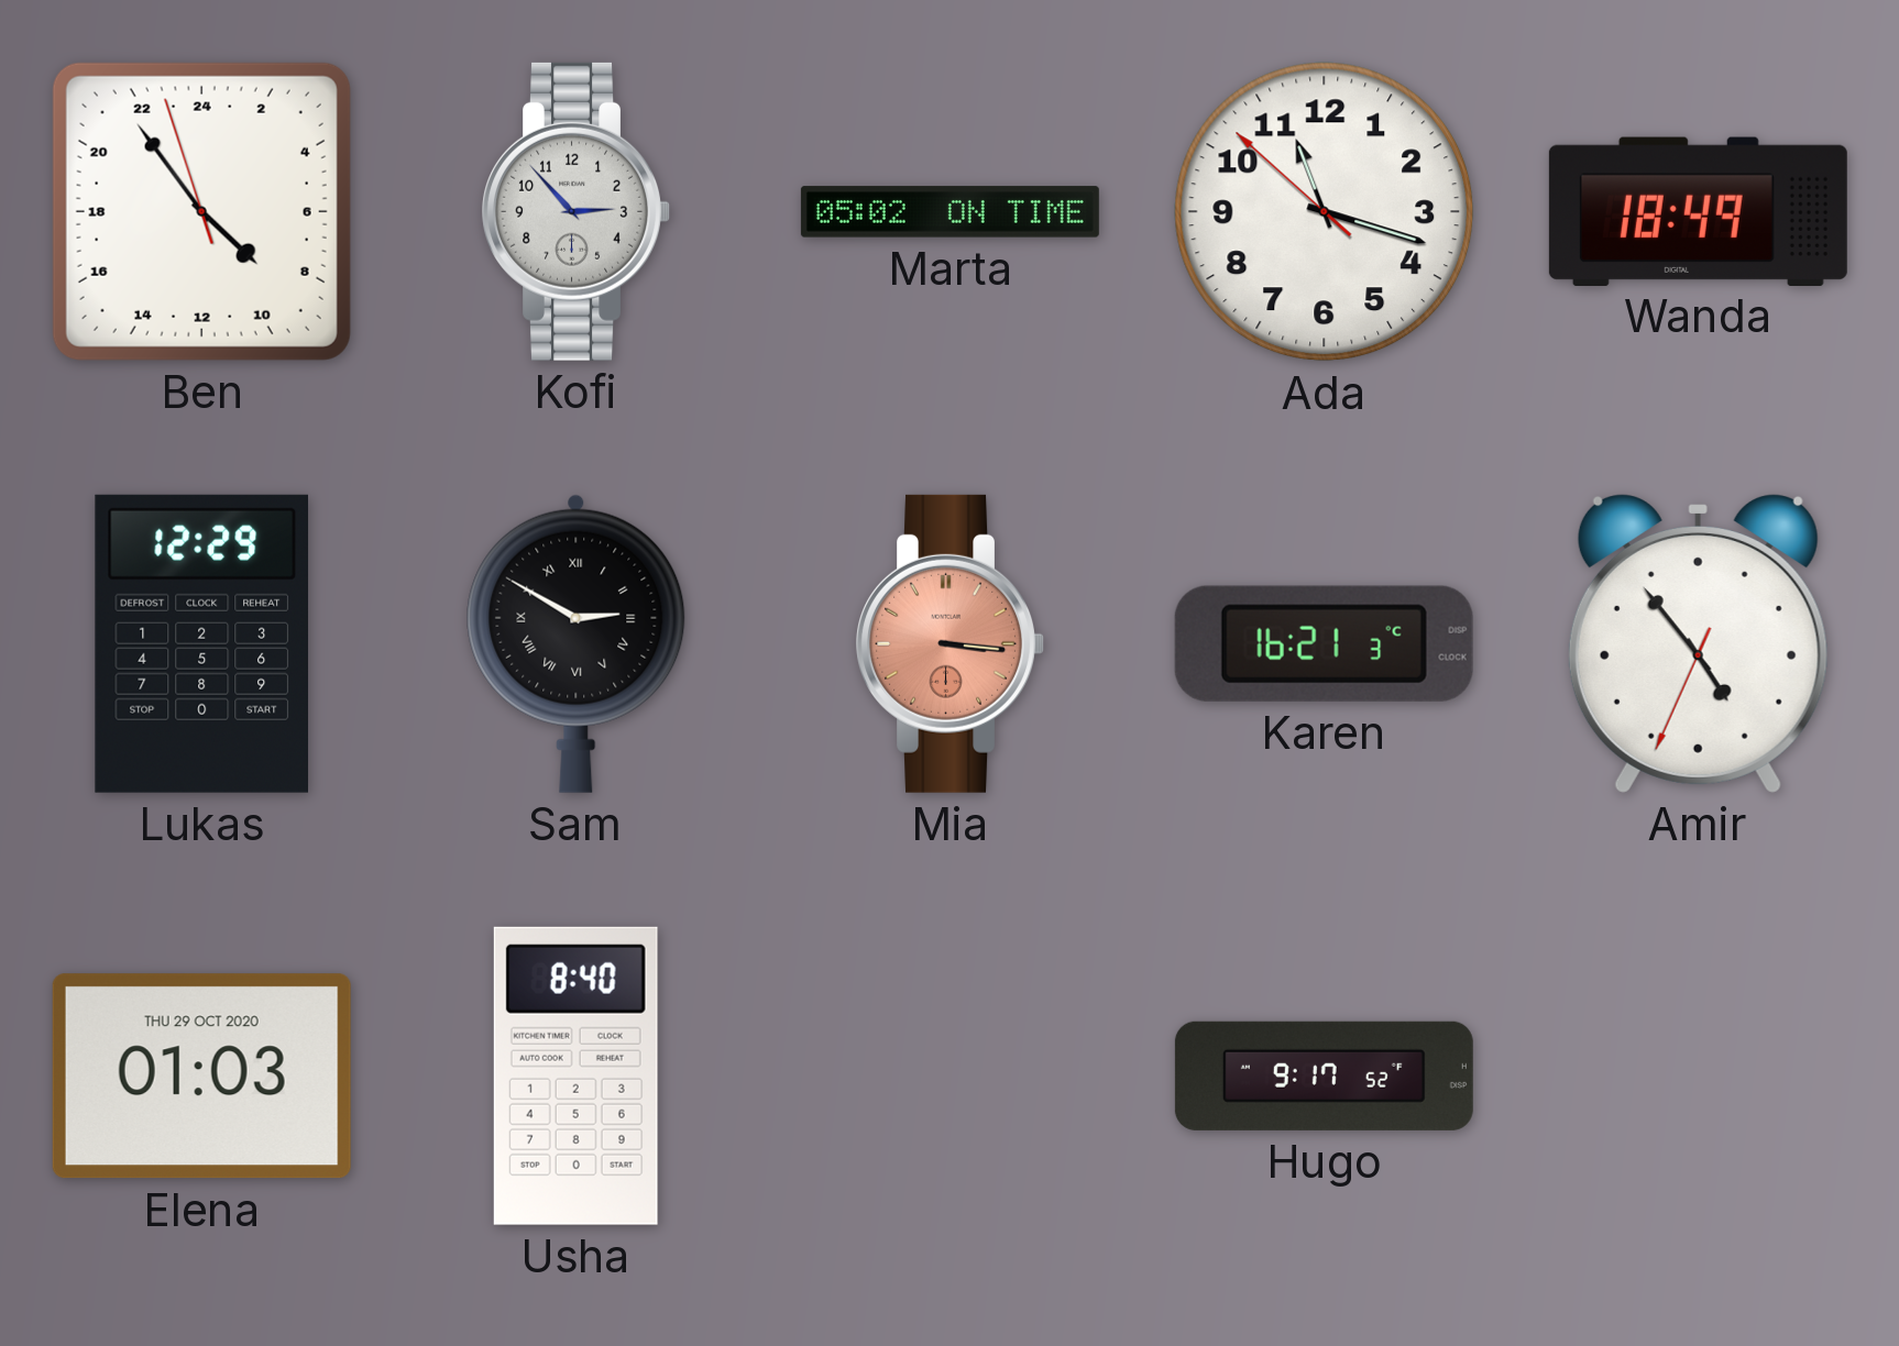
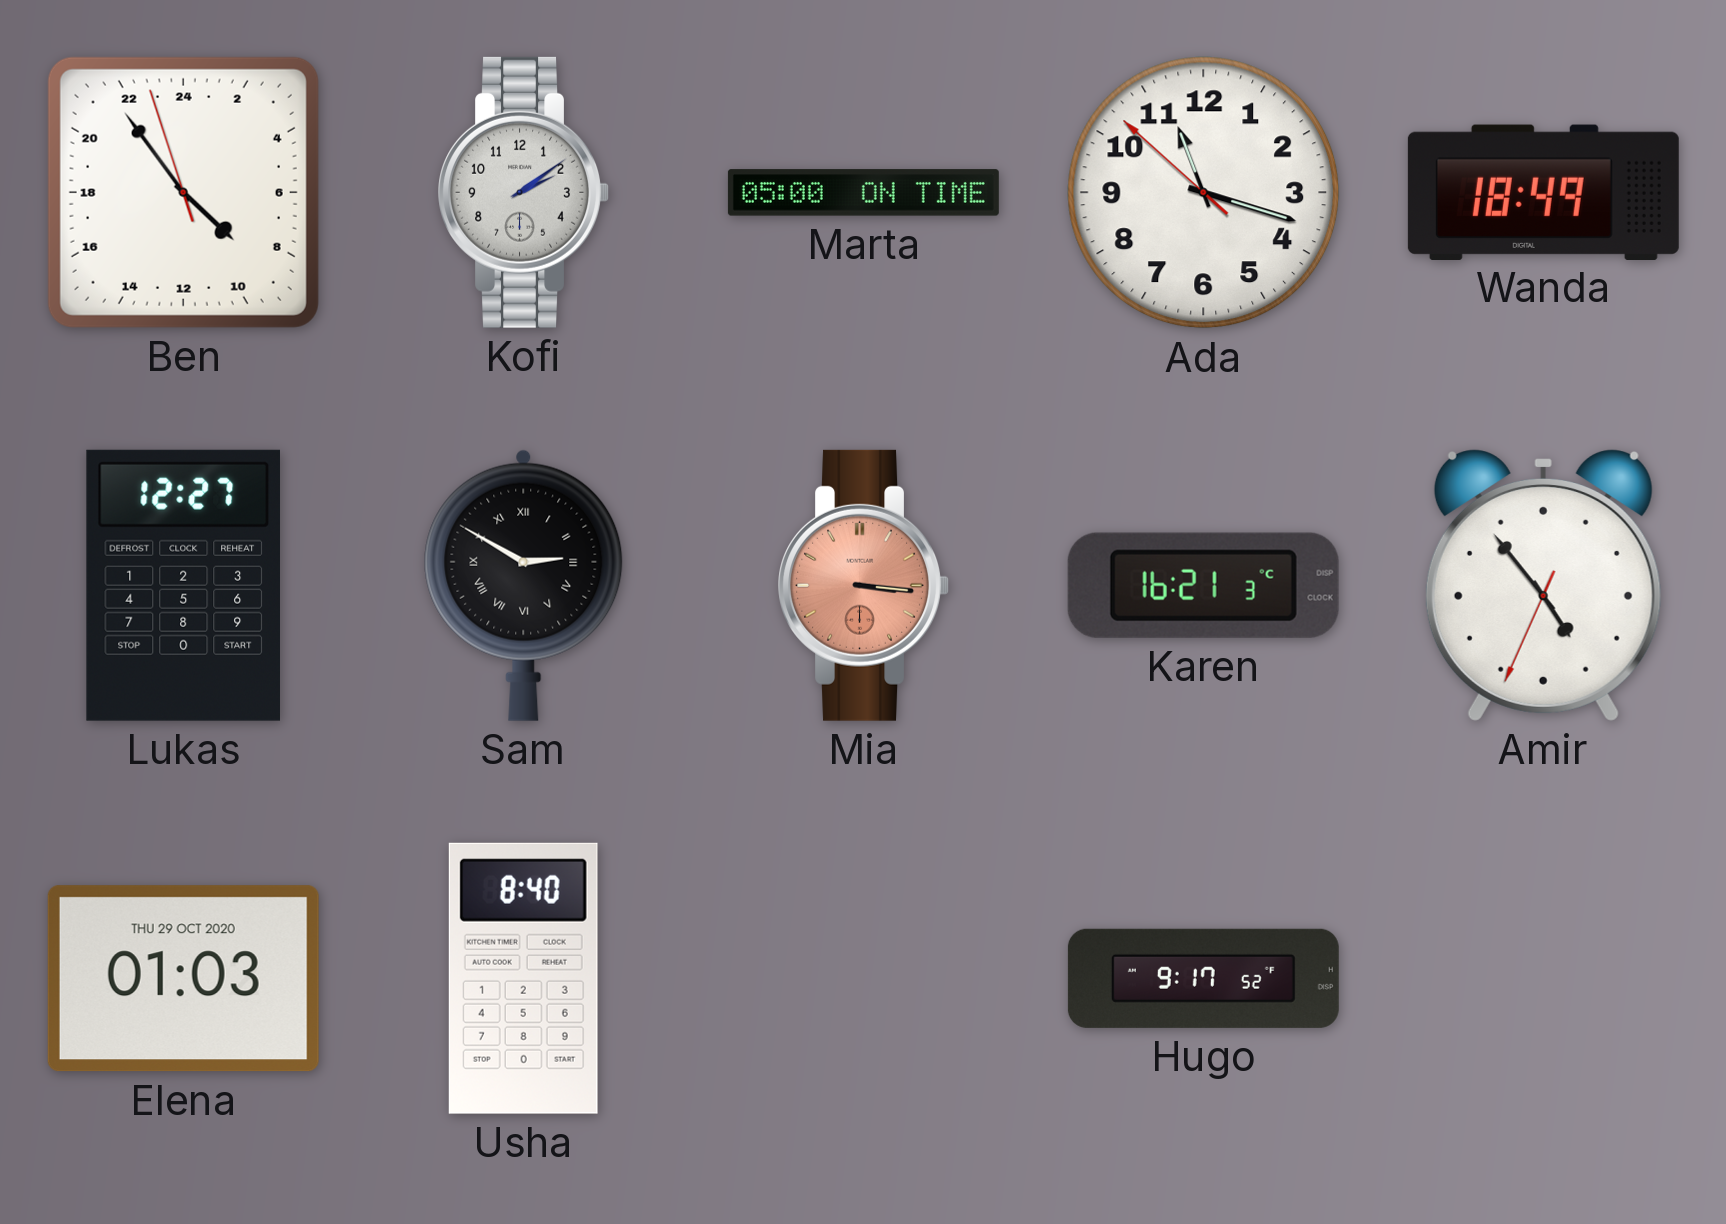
Kofi: 2:53 -> 2:09 (523, 192)
Marta: 05:02 -> 05:00 (863, 193)
Lukas: 12:29 -> 12:27 (183, 585)
